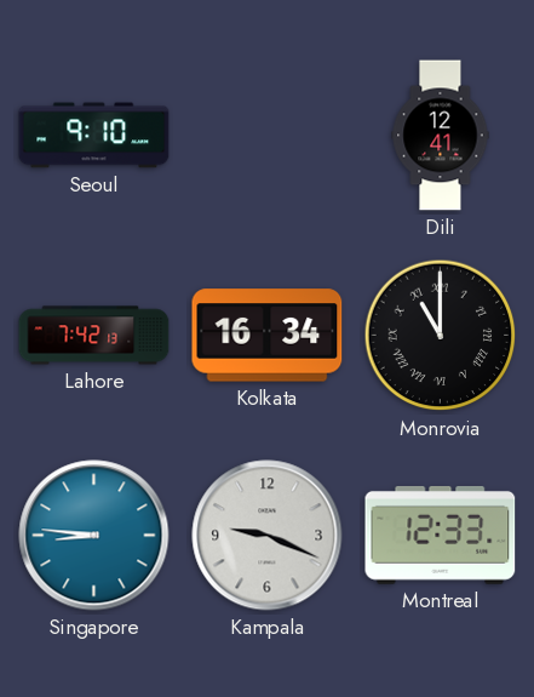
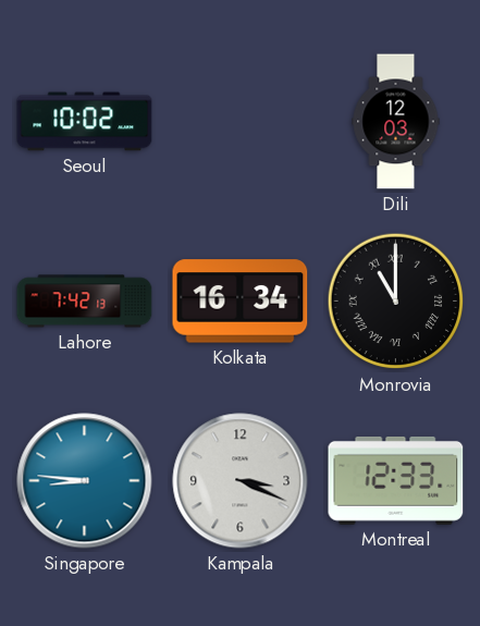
Seoul: 9:10 -> 10:02 (85, 122)
Dili: 12:41 -> 12:03 (396, 122)
Kampala: 9:19 -> 3:19 (241, 481)
